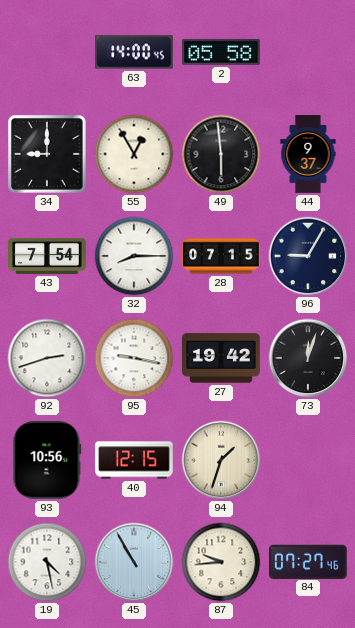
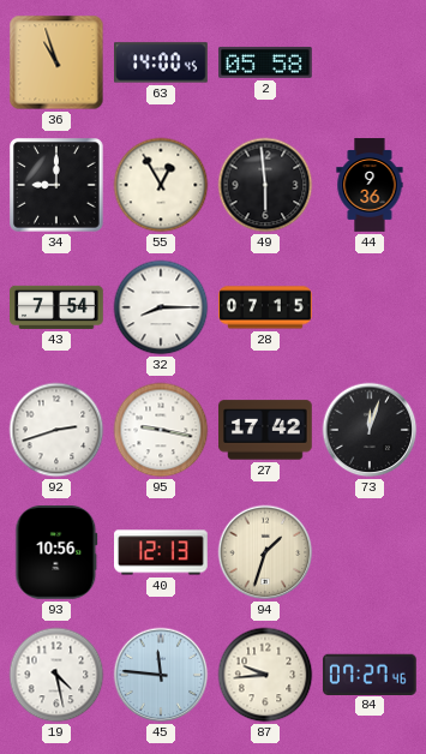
36: none -> 10:57 (56, 62)
44: 9:37 -> 9:36 (370, 185)
96: 9:05 -> none (308, 256)
27: 19:42 -> 17:42 (266, 430)
40: 12:15 -> 12:13 (162, 552)
45: 10:55 -> 11:46 (161, 675)
